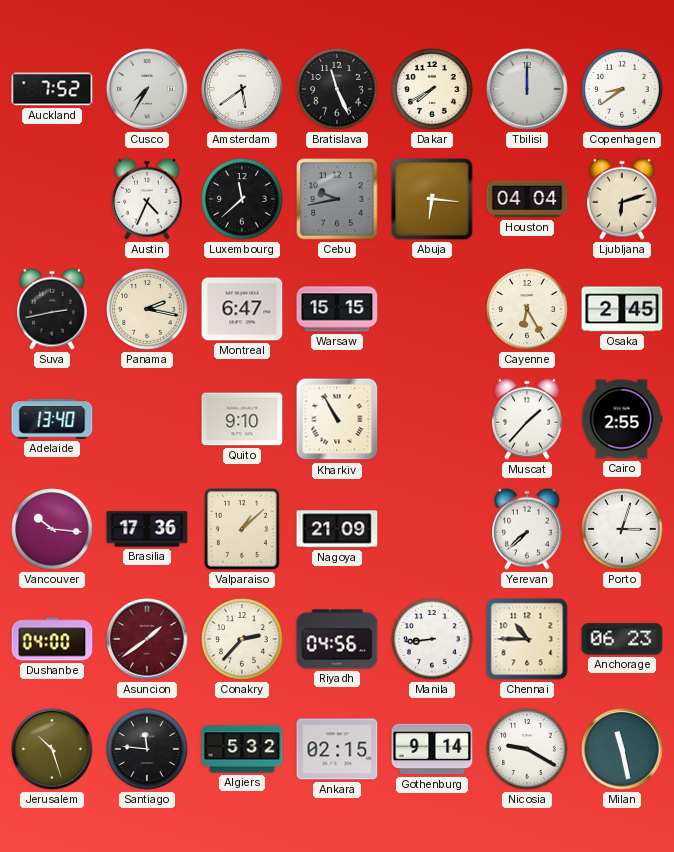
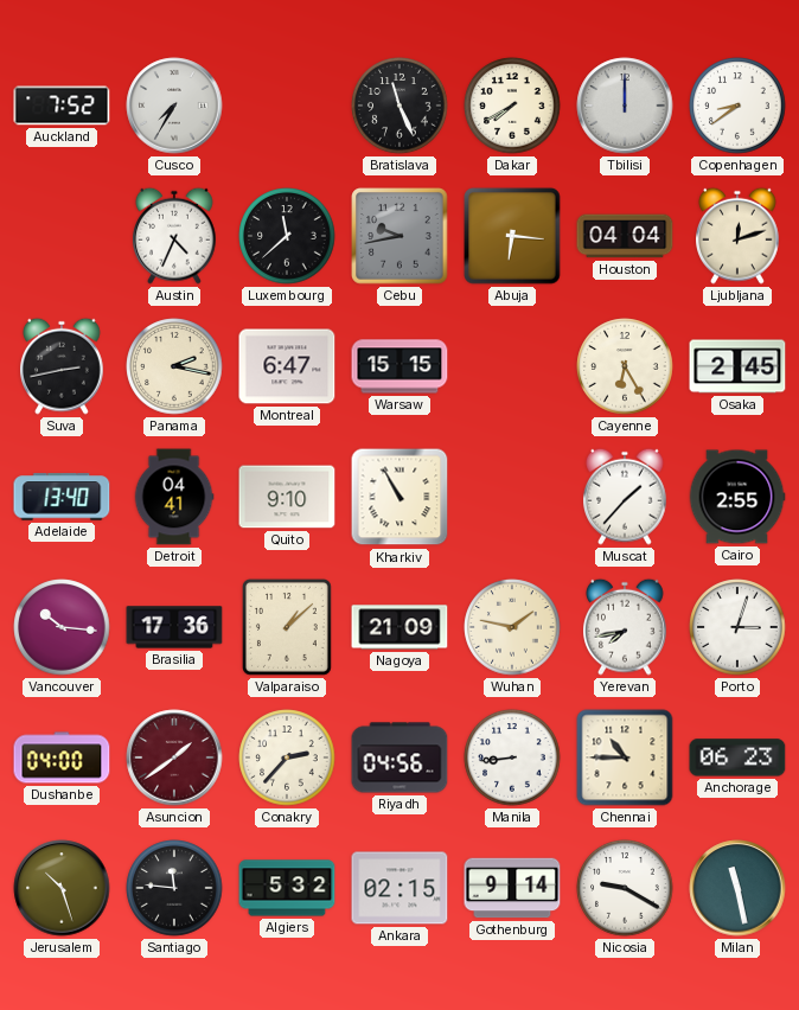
Amsterdam: 5:39 -> none (242, 89)
Ljubljana: 6:12 -> 12:12 (739, 236)
Detroit: none -> 04:41 (174, 497)
Wuhan: none -> 1:47 (512, 627)
Yerevan: 7:38 -> 7:43 (626, 627)
